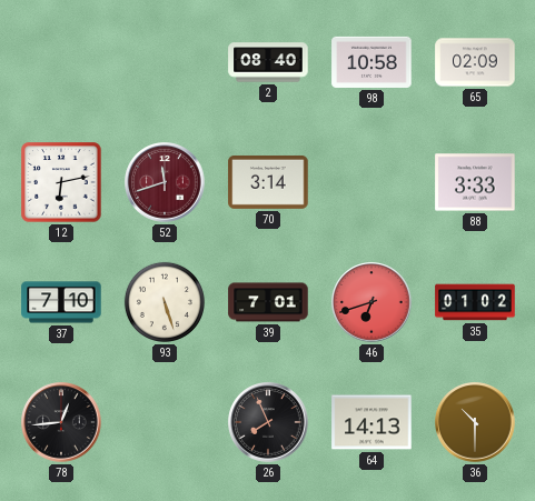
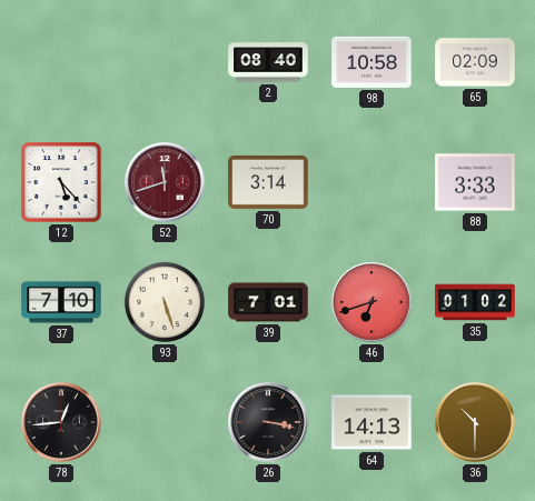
12: 6:13 -> 5:23 (61, 182)
26: 7:56 -> 3:17 (268, 422)
